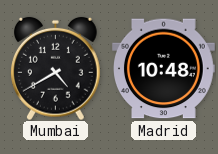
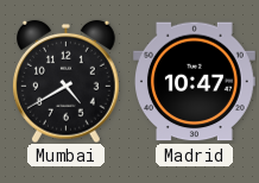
Madrid: 10:48 -> 10:47 (195, 82)
